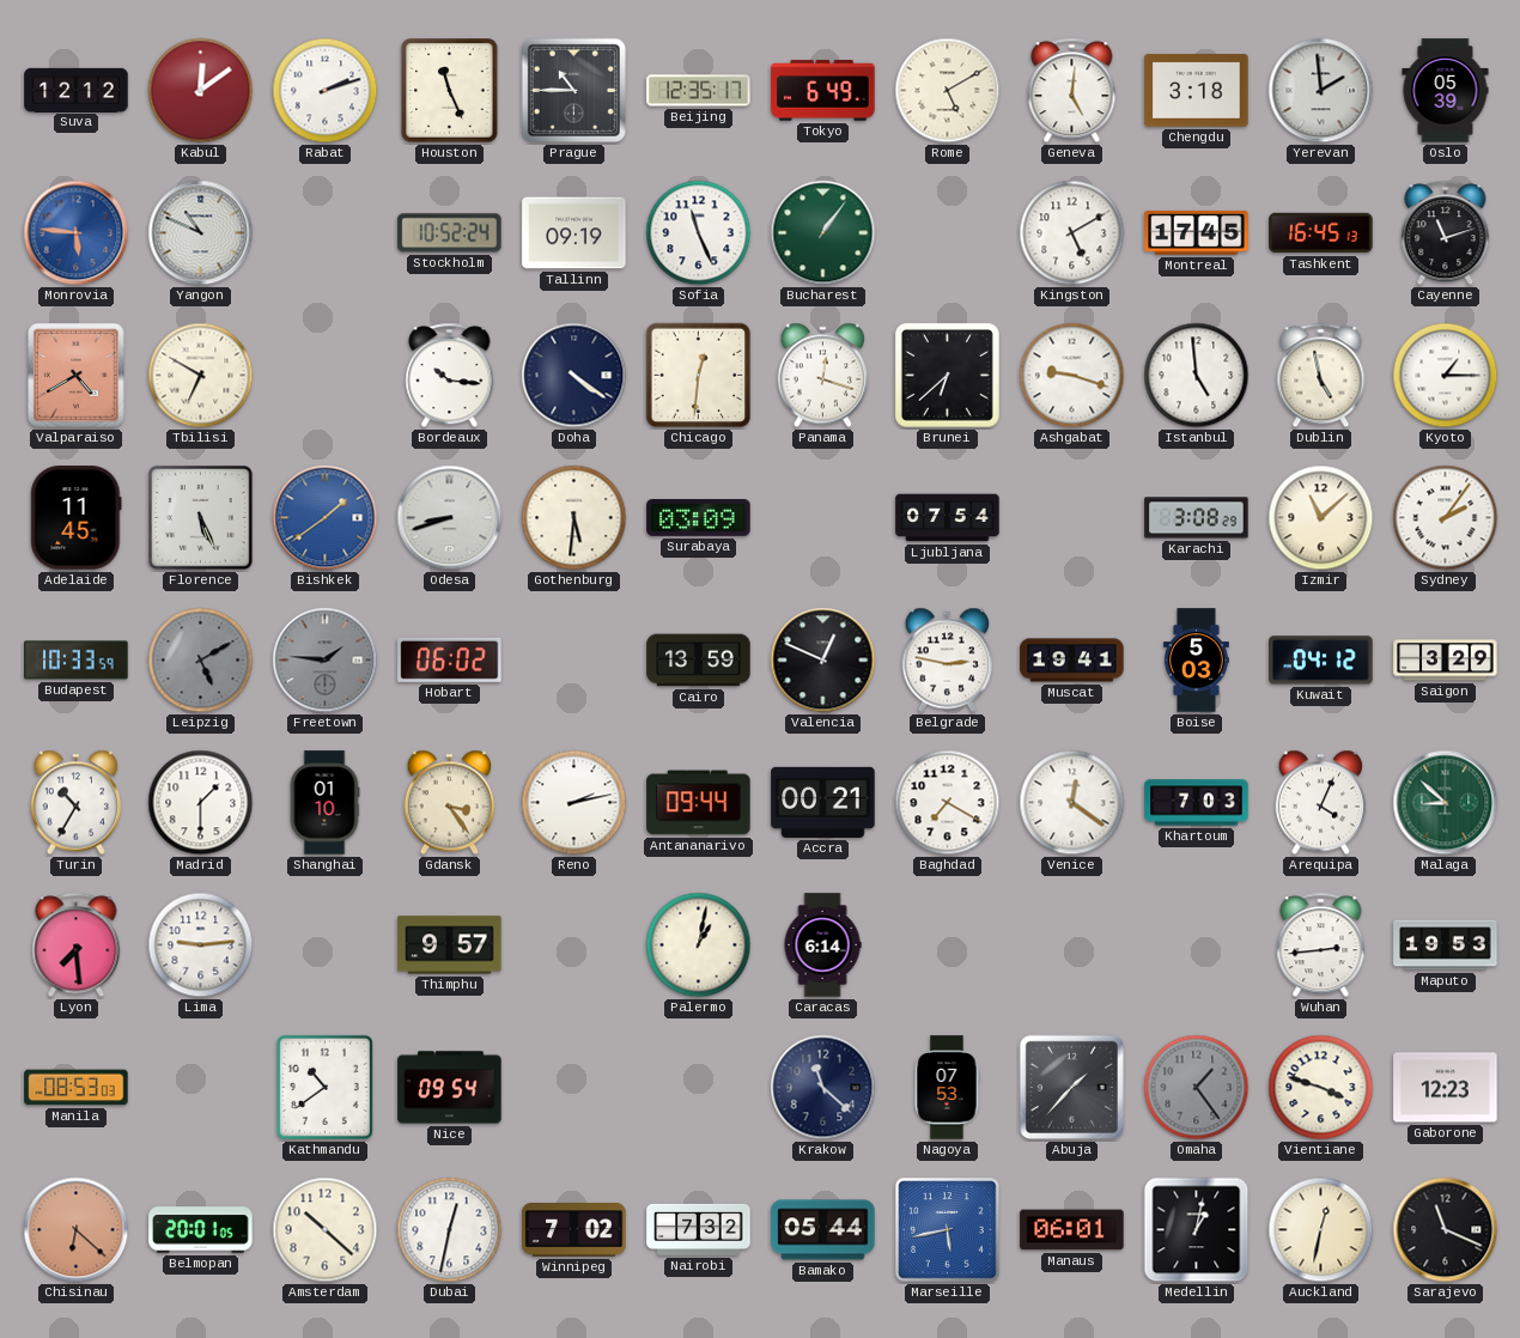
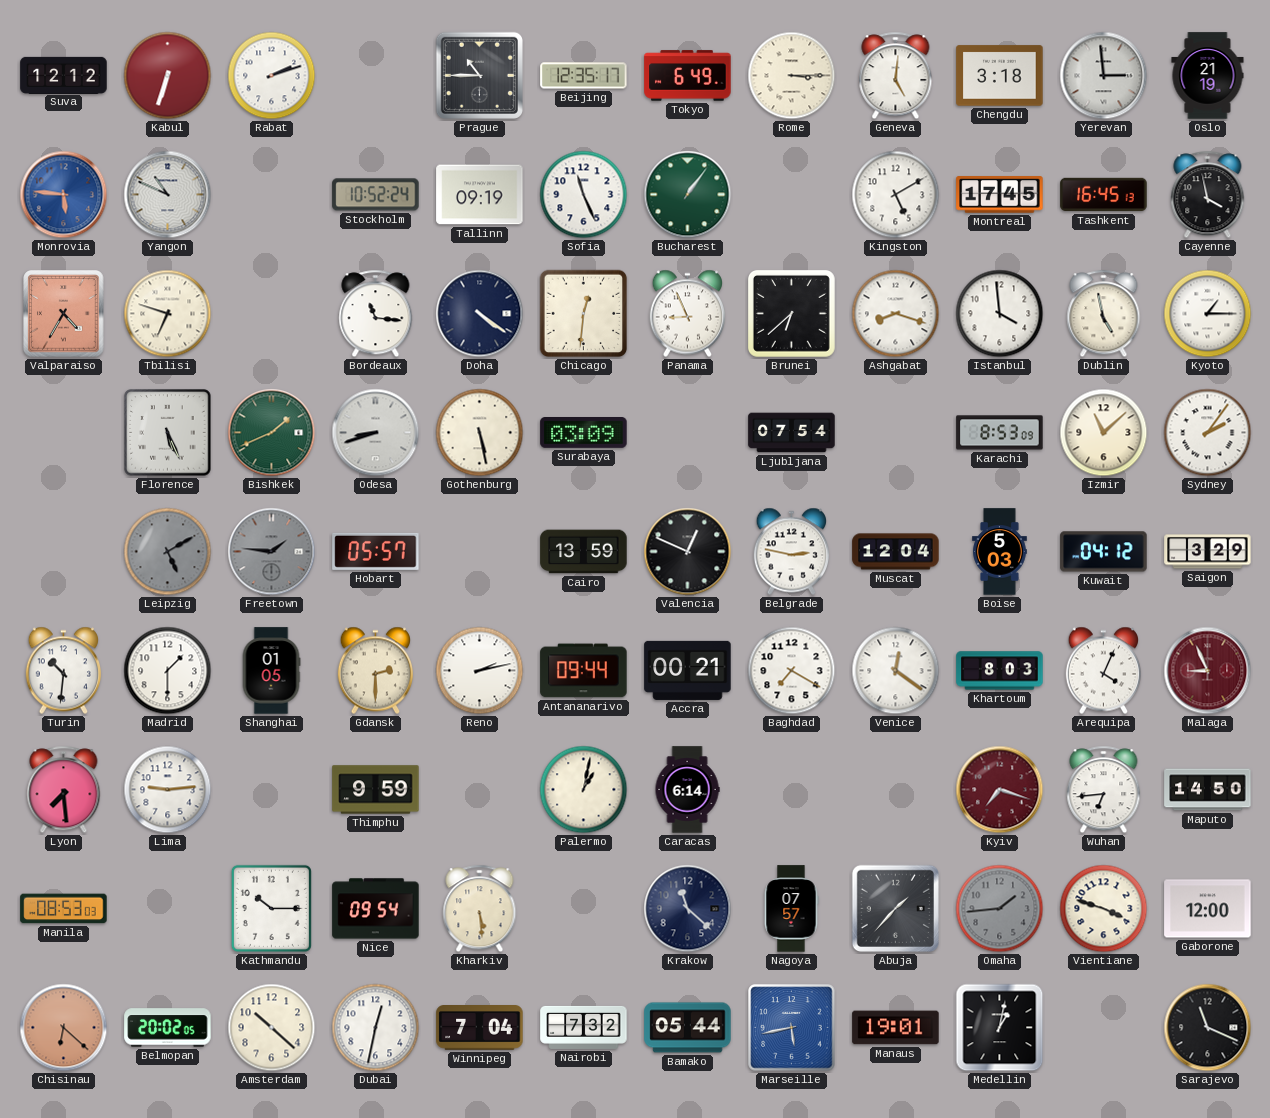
Kabul: 12:09 -> 6:33 (168, 76)
Houston: 11:26 -> none (450, 91)
Rome: 5:10 -> 3:15 (792, 76)
Yerevan: 1:59 -> 2:59 (1104, 76)
Oslo: 05:39 -> 21:19 (1208, 76)
Cayenne: 11:12 -> 3:58 (1208, 195)
Valparaiso: 4:40 -> 4:35 (64, 314)
Tbilisi: 6:50 -> 6:48 (168, 314)
Bordeaux: 10:16 -> 11:16 (376, 314)
Panama: 12:18 -> 8:56 (687, 314)
Ashgabat: 9:18 -> 8:18 (896, 314)
Istanbul: 4:59 -> 3:59 (1000, 314)
Adelaide: 11:45 -> none (77, 518)
Bishkek: 1:39 -> 1:41 (272, 433)
Bishkek dial: blue -> green (272, 433)
Gothenburg: 5:31 -> 5:28 (480, 433)
Karachi: 3:08 -> 8:53 (1000, 433)
Budapest: 10:33 -> none (77, 661)
Hobart: 06:02 -> 05:57 (376, 551)
Muscat: 19:41 -> 12:04 (896, 552)
Turin: 10:35 -> 10:31 (63, 671)
Shanghai: 01:10 -> 01:05 (271, 671)
Gdansk: 3:24 -> 2:30 (375, 671)
Khartoum: 7:03 -> 8:03 (1000, 671)
Malaga: 8:52 -> 8:56 (1208, 671)
Malaga dial: green -> burgundy (1208, 671)
Thimphu: 9:57 -> 9:59 (376, 790)
Kyiv: none -> 7:18 (1000, 790)
Wuhan: 2:44 -> 6:44 (1104, 790)
Maputo: 19:53 -> 14:50 (1208, 790)
Kathmandu: 10:39 -> 10:15 (271, 908)
Kharkiv: none -> 5:29 (480, 909)
Nagoya: 07:53 -> 07:57 (791, 909)
Omaha: 1:24 -> 1:44 (1000, 909)
Gaborone: 12:23 -> 12:00 (1208, 909)
Belmopan: 20:01 -> 20:02 (168, 1028)
Winnipeg: 7:02 -> 7:04 (480, 1028)
Manaus: 06:01 -> 19:01 (896, 1028)
Auckland: 12:32 -> none (1321, 1230)
